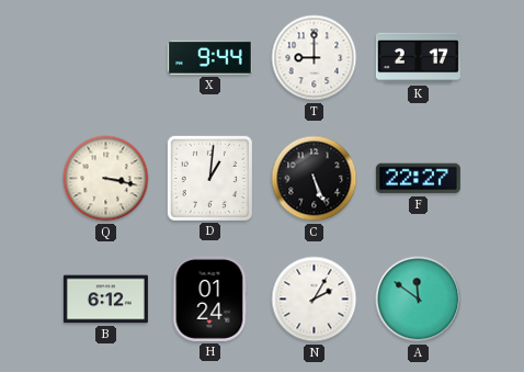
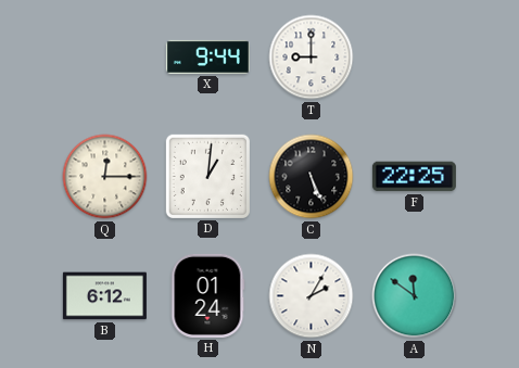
K: 2:17 -> none (418, 58)
Q: 3:17 -> 12:15 (105, 177)
F: 22:27 -> 22:25 (414, 177)
